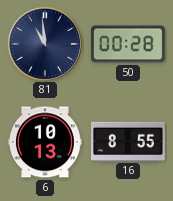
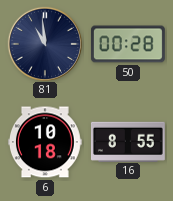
6: 10:13 -> 10:18 (45, 142)
